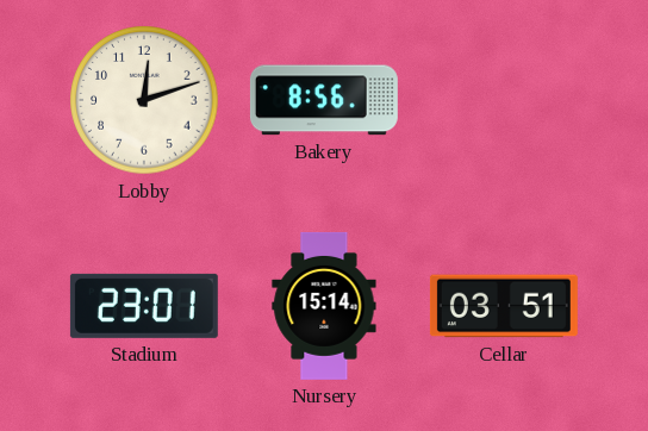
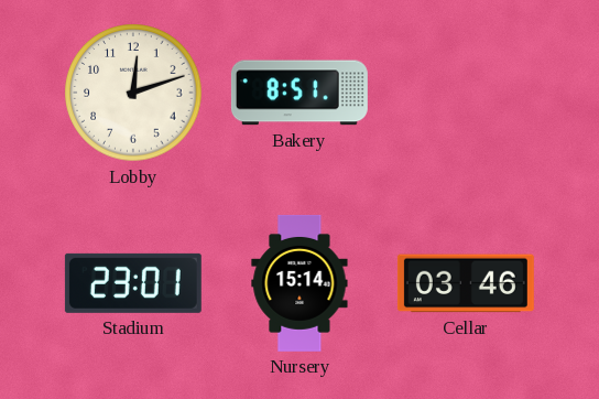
Bakery: 8:56 -> 8:51 (299, 93)
Cellar: 03:51 -> 03:46 (466, 283)
